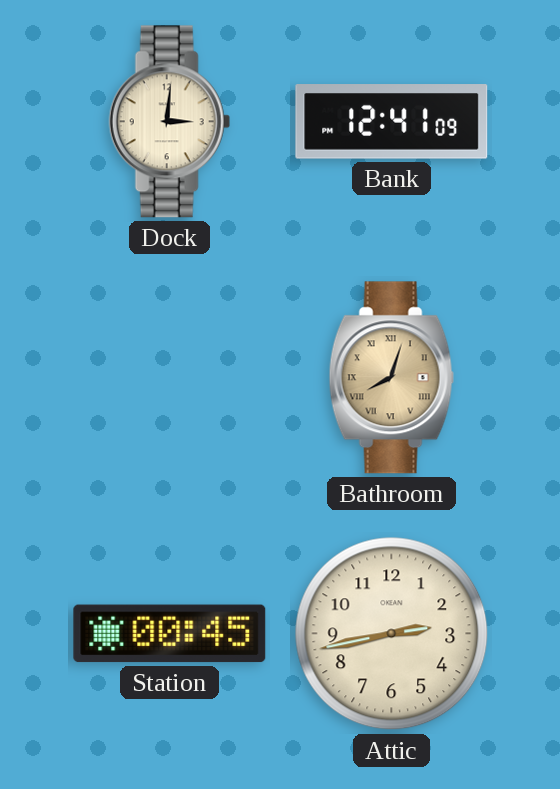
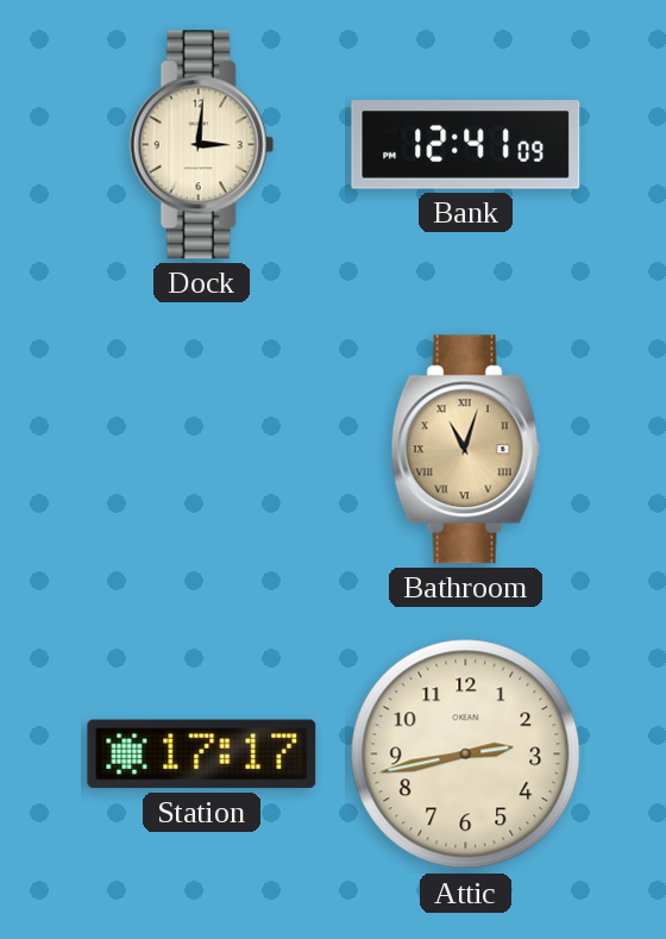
Bathroom: 8:03 -> 11:03 (465, 450)
Station: 00:45 -> 17:17 (202, 755)
